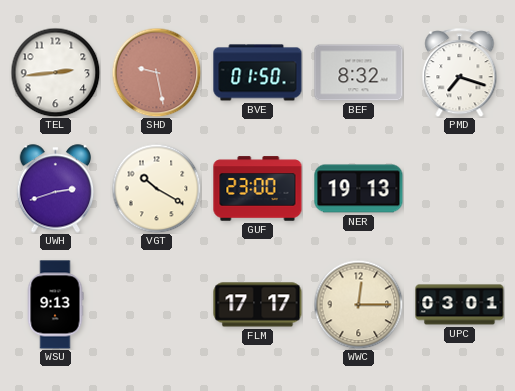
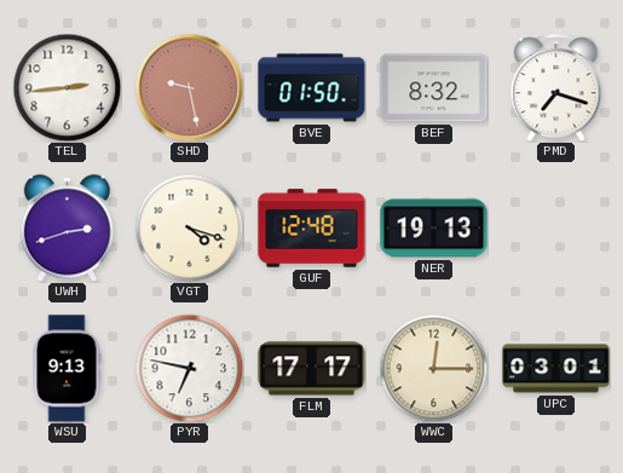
VGT: 10:20 -> 4:18 (189, 227)
GUF: 23:00 -> 12:48 (312, 229)
PYR: none -> 6:47 (189, 368)
